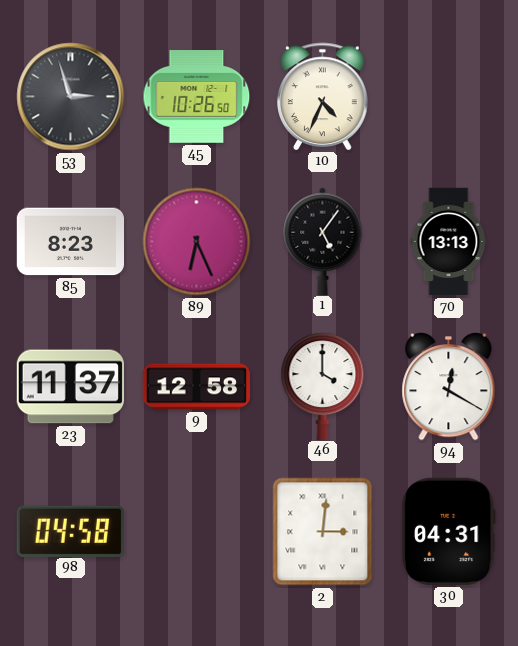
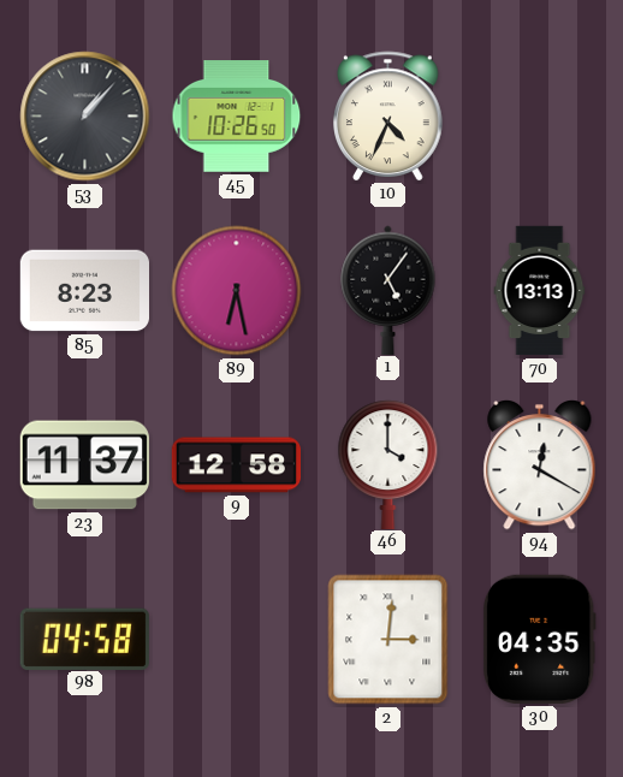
53: 2:57 -> 1:07 (85, 117)
89: 6:26 -> 6:28 (237, 291)
30: 04:31 -> 04:35 (539, 639)
